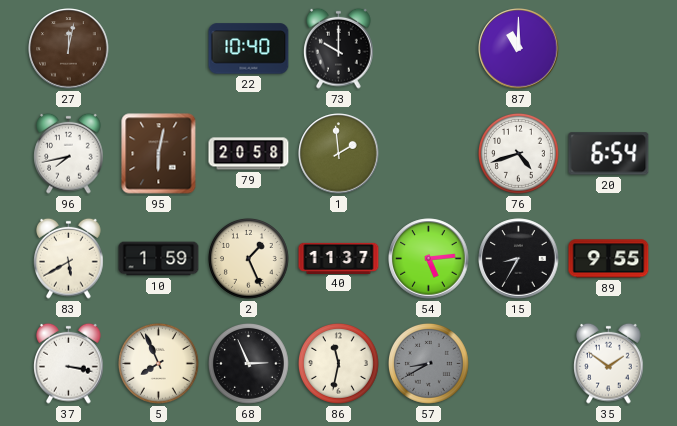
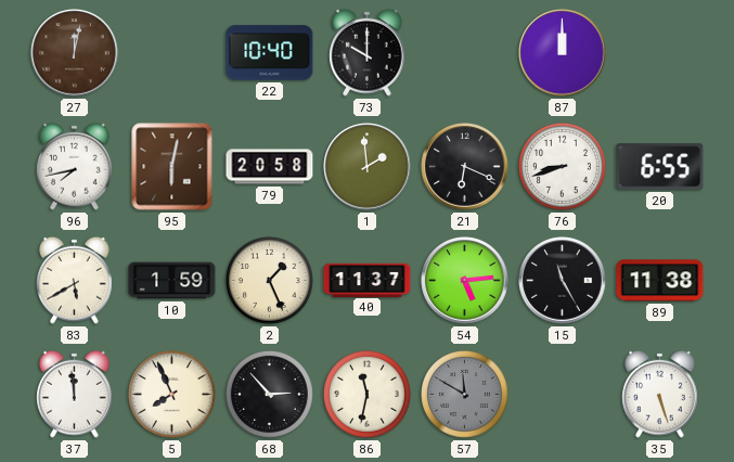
87: 11:00 -> 12:00 (563, 53)
21: none -> 6:19 (465, 167)
76: 4:42 -> 8:42 (563, 167)
20: 6:54 -> 6:55 (660, 167)
15: 8:35 -> 11:25 (563, 281)
89: 9:55 -> 11:38 (660, 281)
37: 3:17 -> 11:59 (75, 394)
68: 2:56 -> 2:53 (270, 395)
57: 8:40 -> 11:50 (465, 395)
35: 1:51 -> 5:27 (660, 394)
